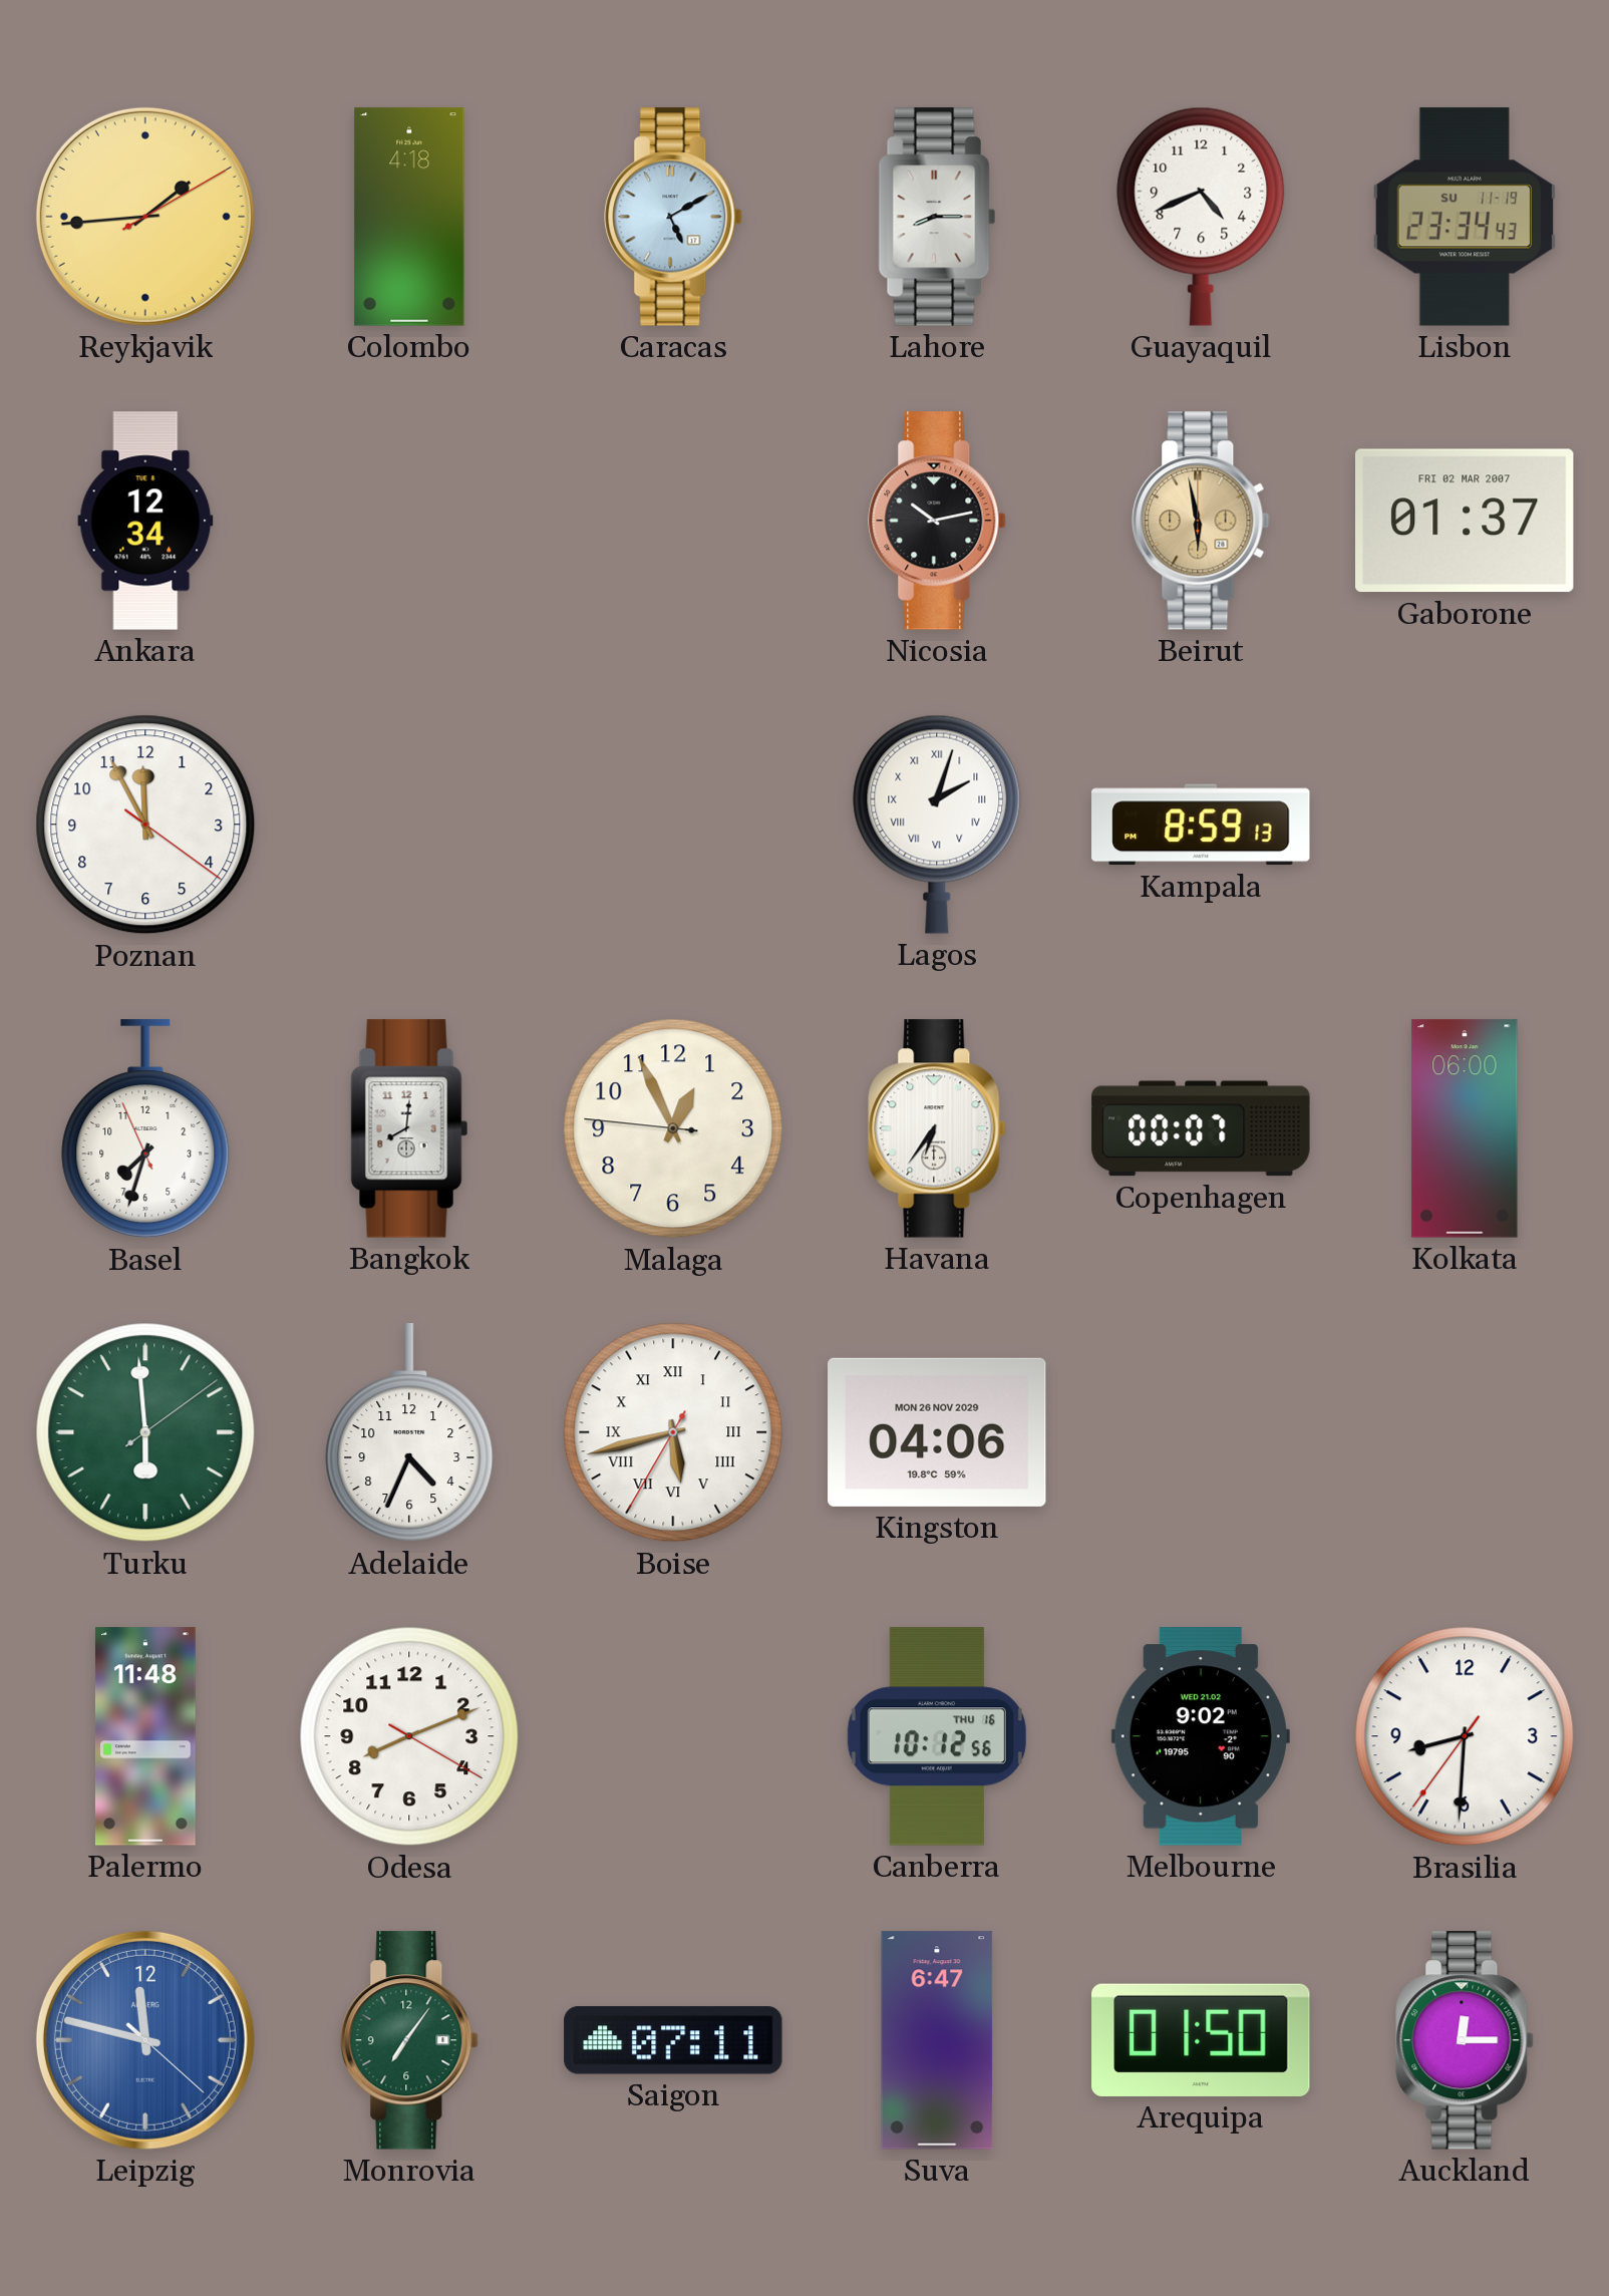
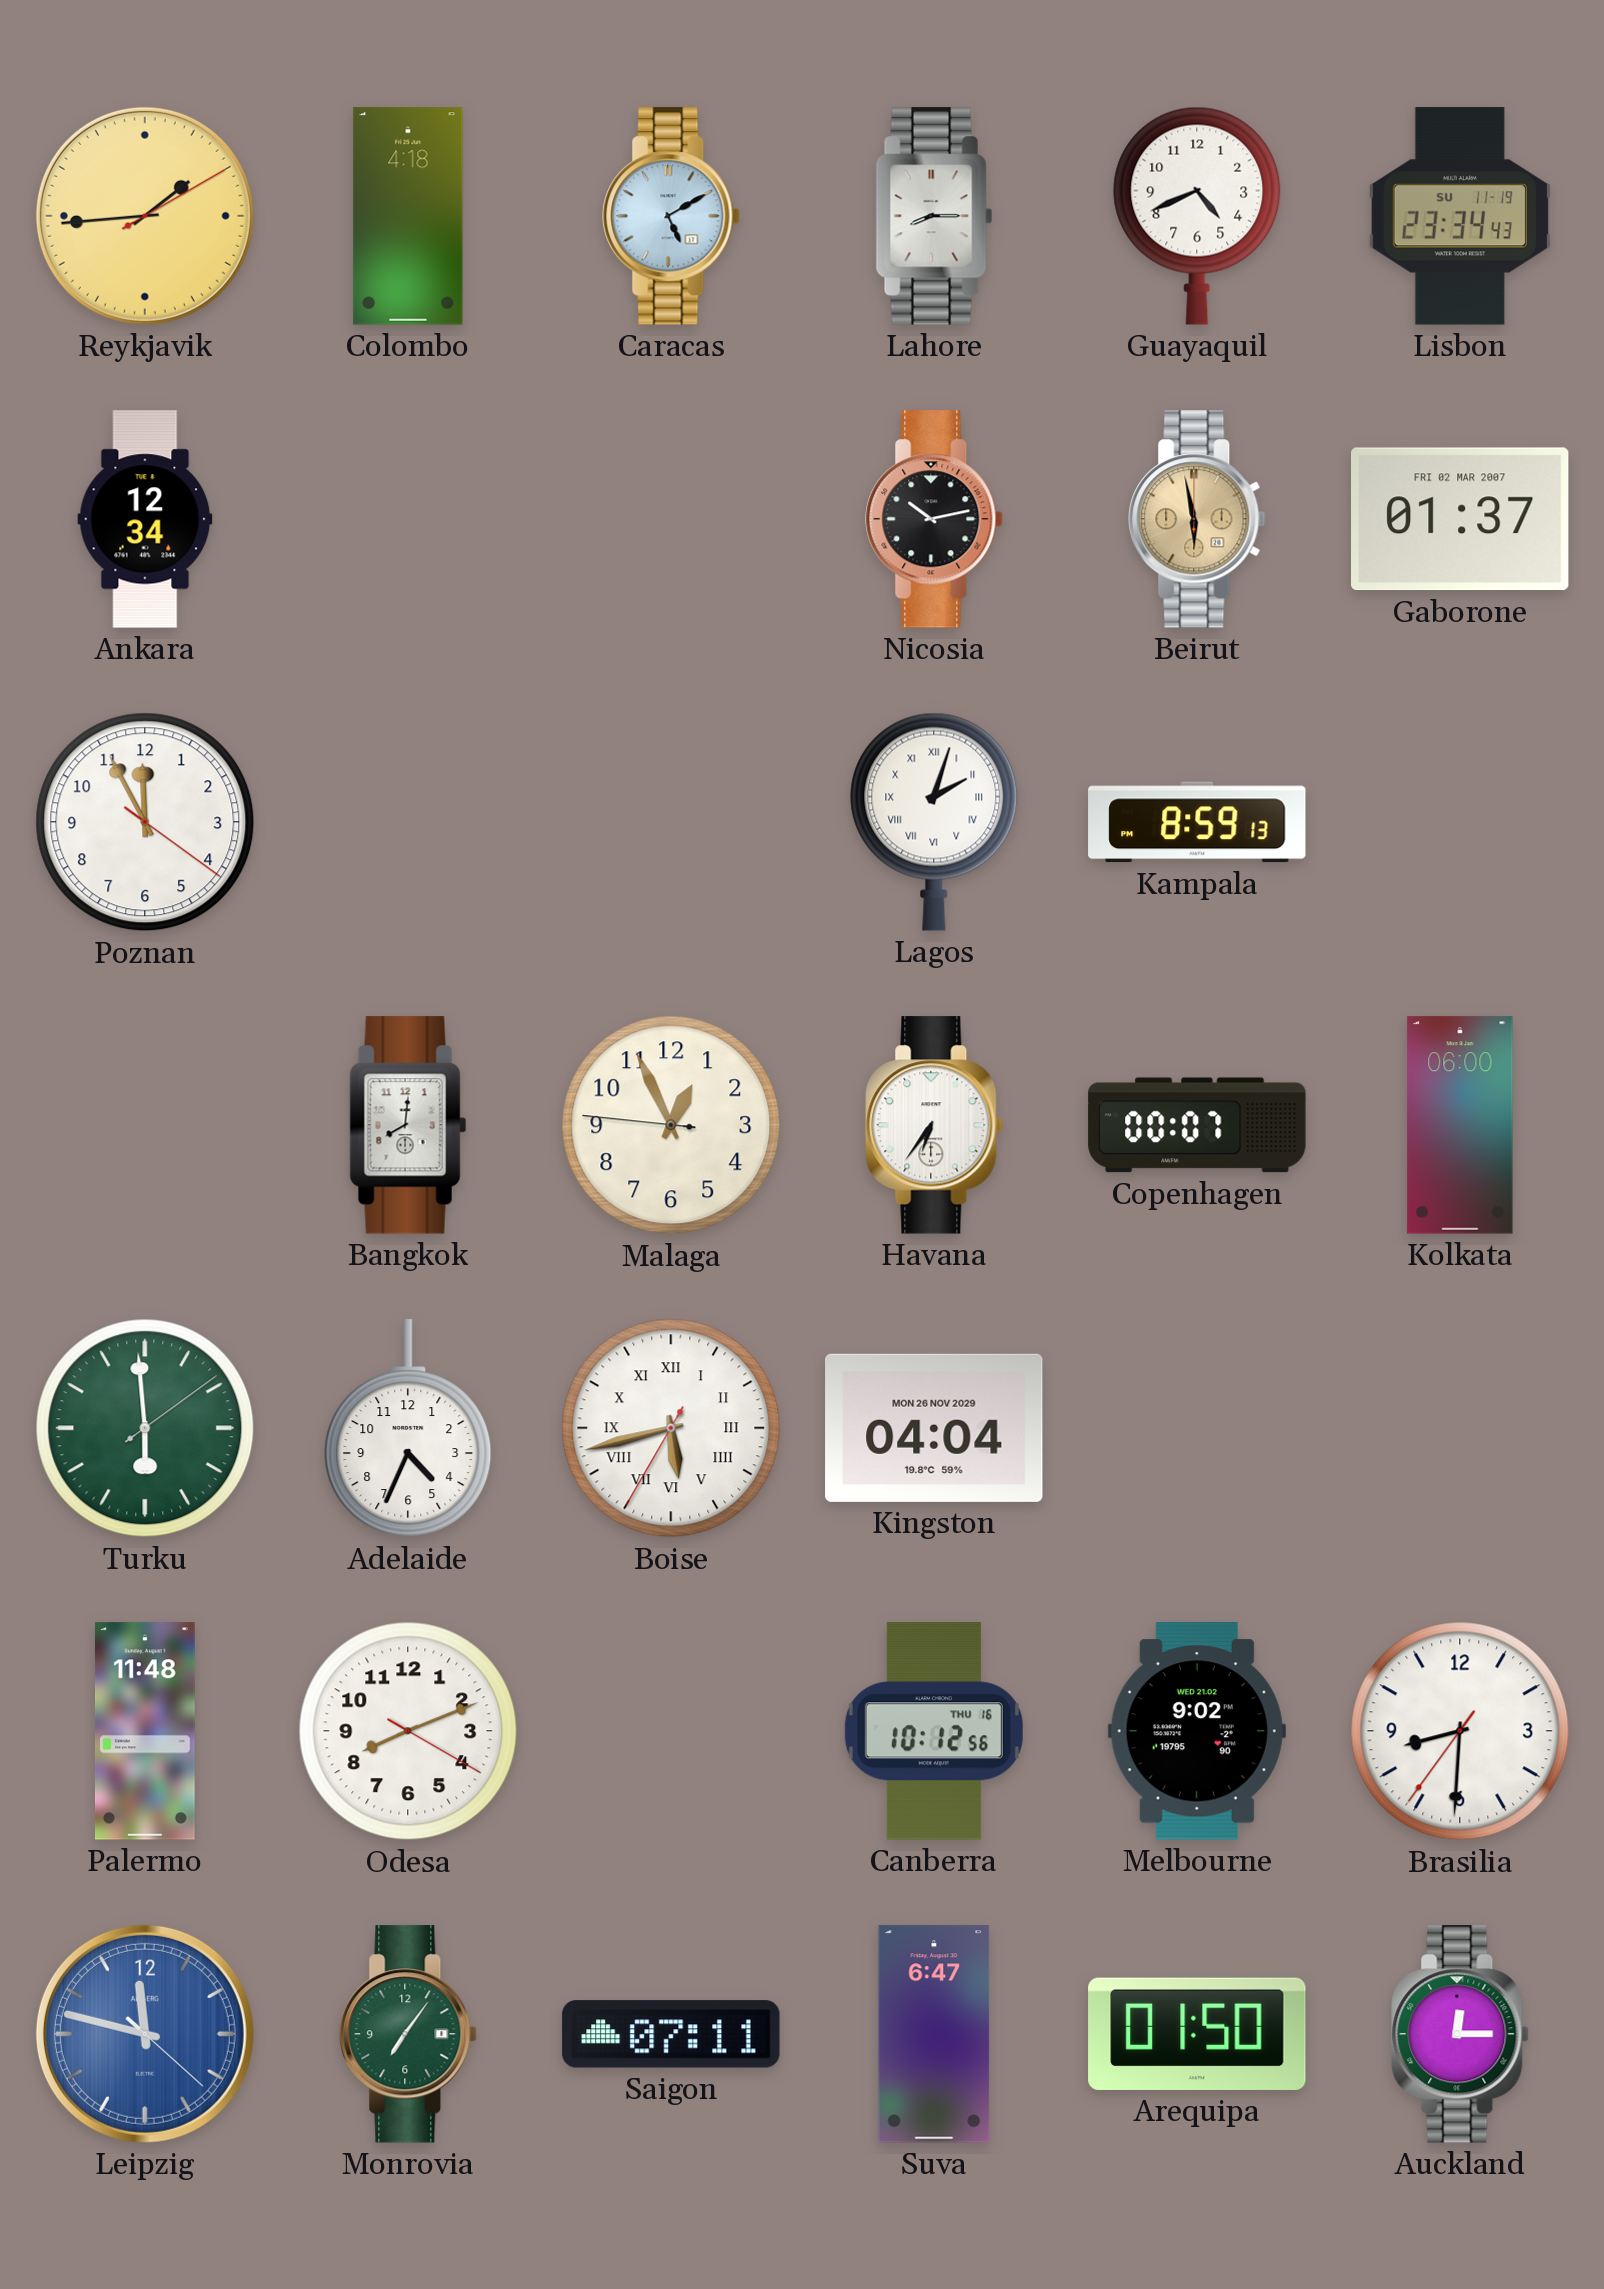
Basel: 7:32 -> none (145, 1129)
Kingston: 04:06 -> 04:04 (934, 1428)
